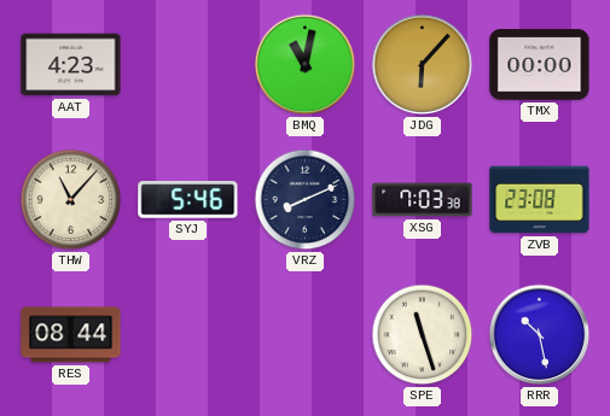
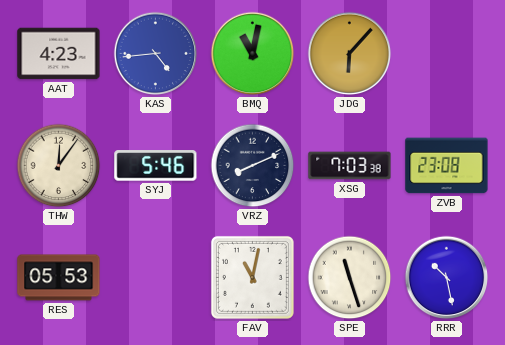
KAS: none -> 4:44 (156, 54)
TMX: 00:00 -> none (540, 65)
THW: 11:07 -> 12:06 (59, 166)
RES: 08:44 -> 05:53 (59, 278)
FAV: none -> 11:02 (252, 277)
